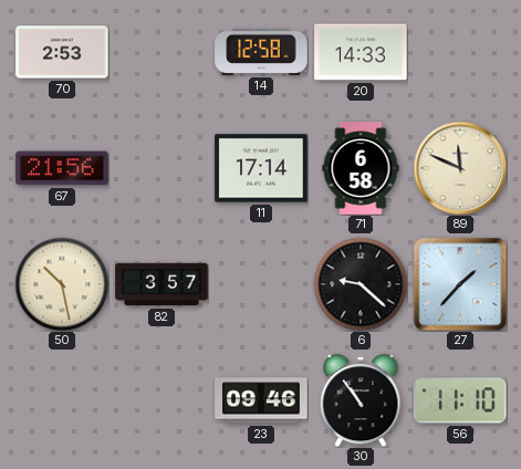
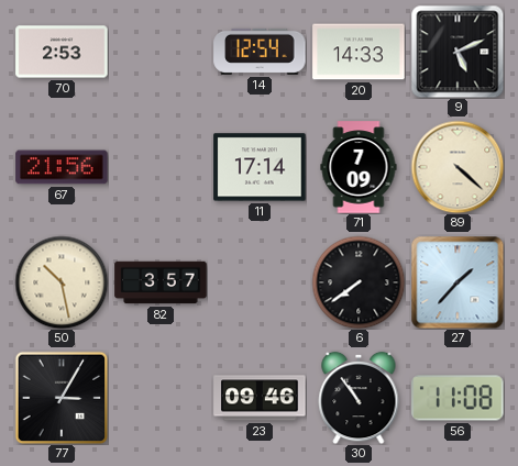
14: 12:58 -> 12:54 (260, 52)
9: none -> 5:11 (458, 52)
71: 6:58 -> 7:09 (359, 167)
89: 11:49 -> 4:22 (458, 167)
6: 9:22 -> 7:39 (359, 282)
77: none -> 3:05 (62, 398)
56: 11:10 -> 11:08 (458, 398)
